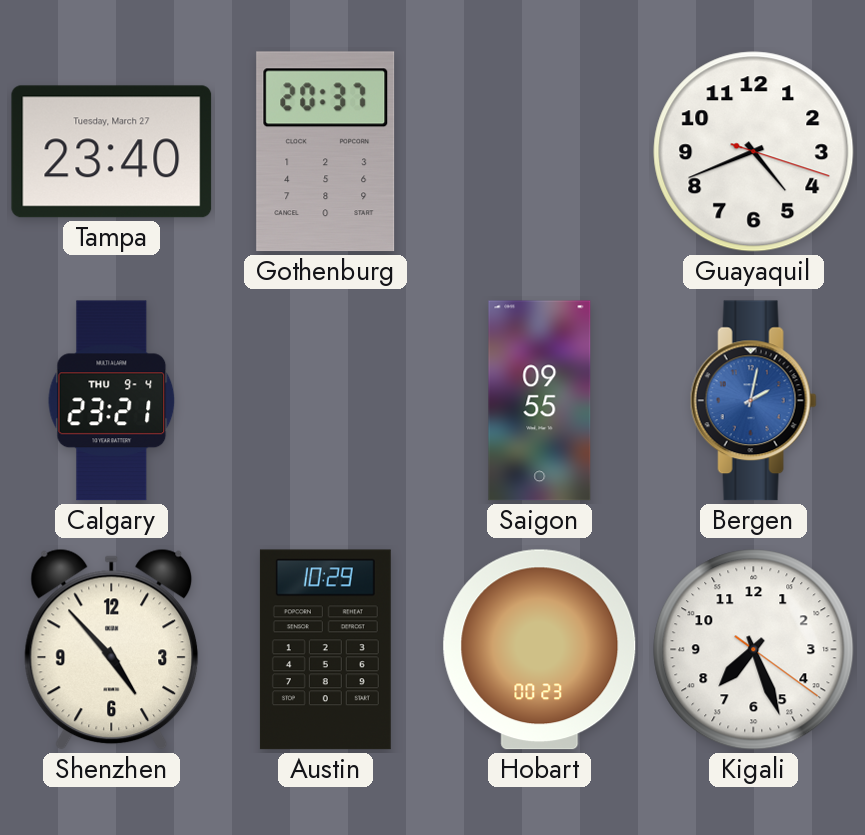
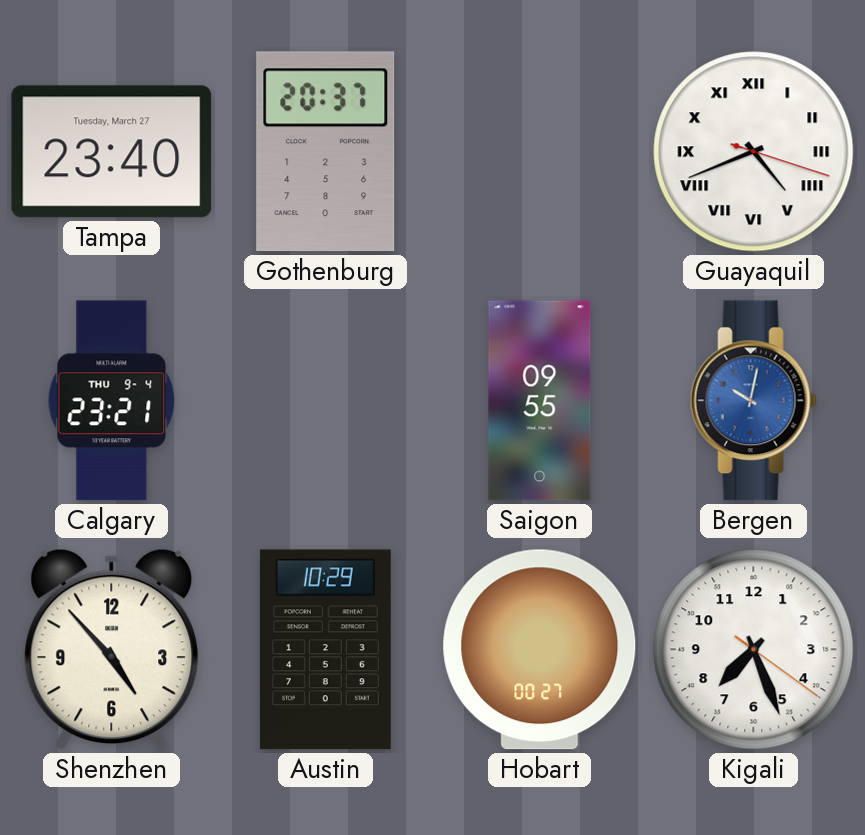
Guayaquil numerals: Arabic -> Roman (754, 152)
Bergen: 2:02 -> 10:02 (753, 401)
Hobart: 00:23 -> 00:27 (540, 650)
